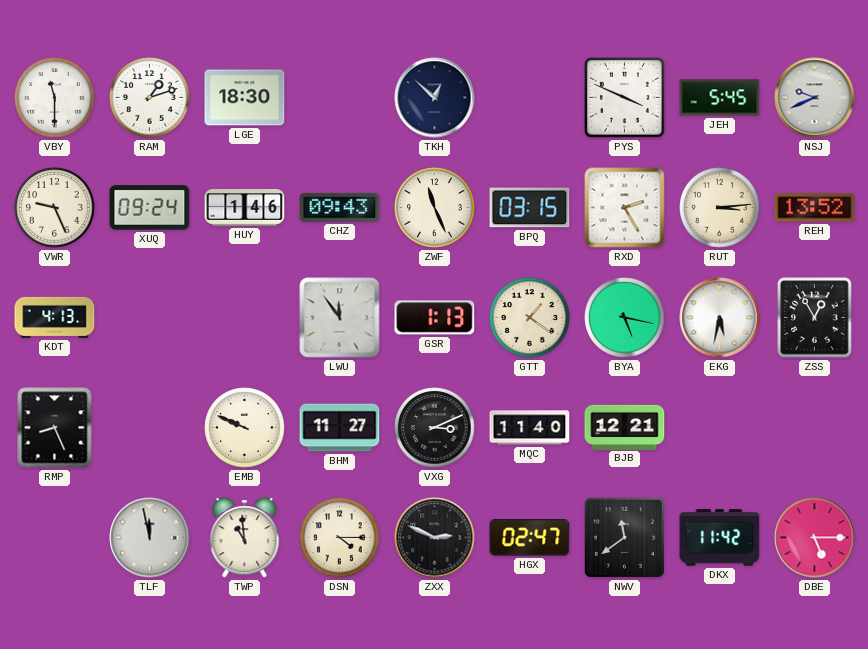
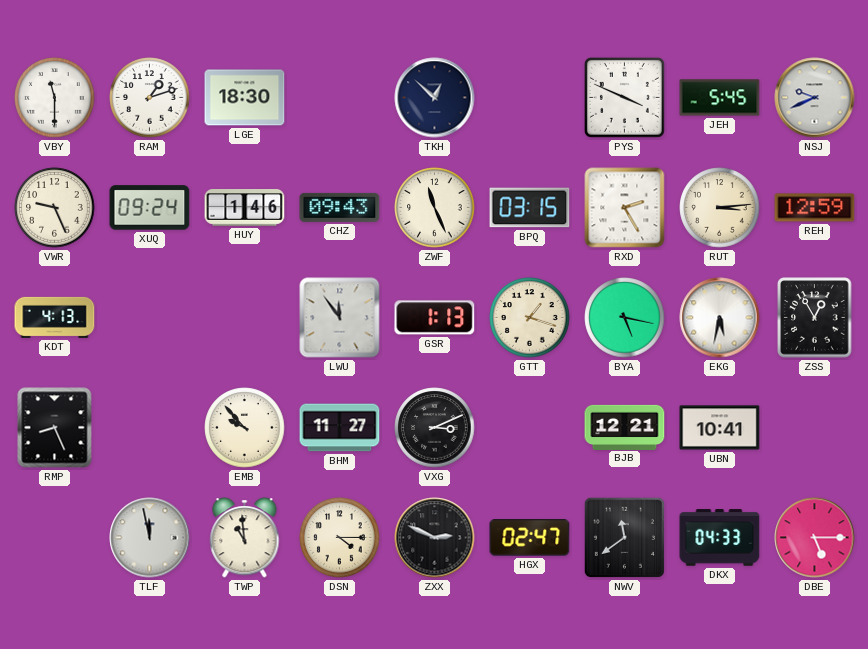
REH: 13:52 -> 12:59 (815, 208)
GTT: 1:21 -> 1:18 (530, 318)
EMB: 9:49 -> 9:53 (245, 428)
MQC: 11:40 -> none (530, 428)
UBN: none -> 10:41 (720, 428)
DKX: 11:42 -> 04:33 (720, 538)
